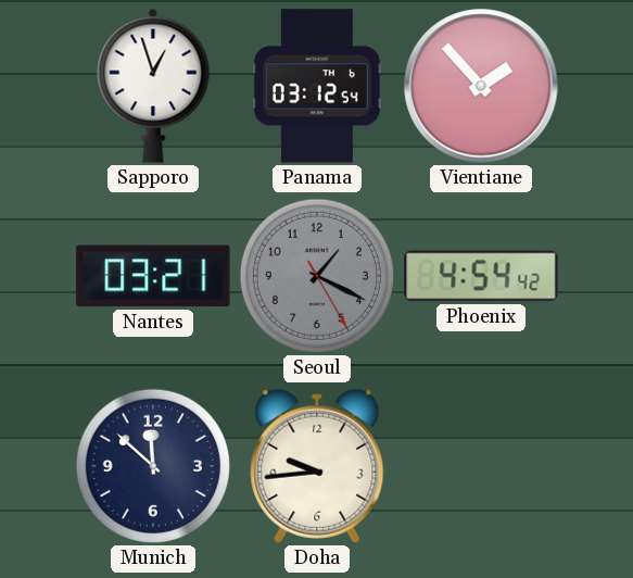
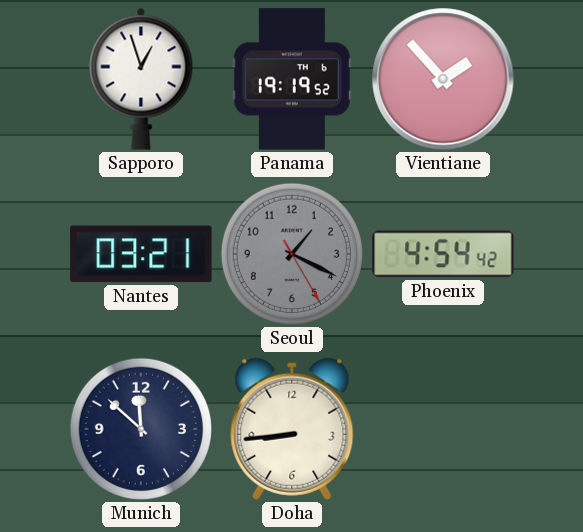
Panama: 03:12 -> 19:19 (292, 79)
Doha: 9:44 -> 8:44 (292, 429)
